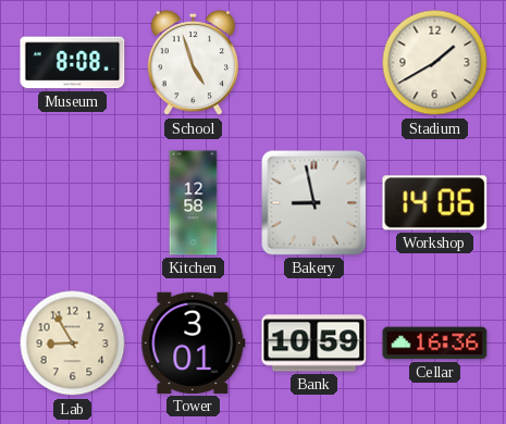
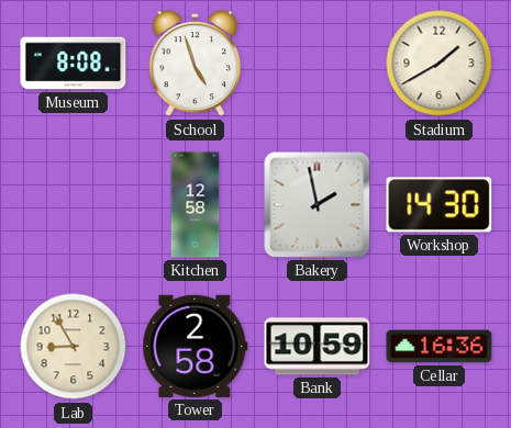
Bakery: 8:58 -> 1:58 (318, 205)
Workshop: 14:06 -> 14:30 (440, 205)
Tower: 3:01 -> 2:58 (196, 346)
